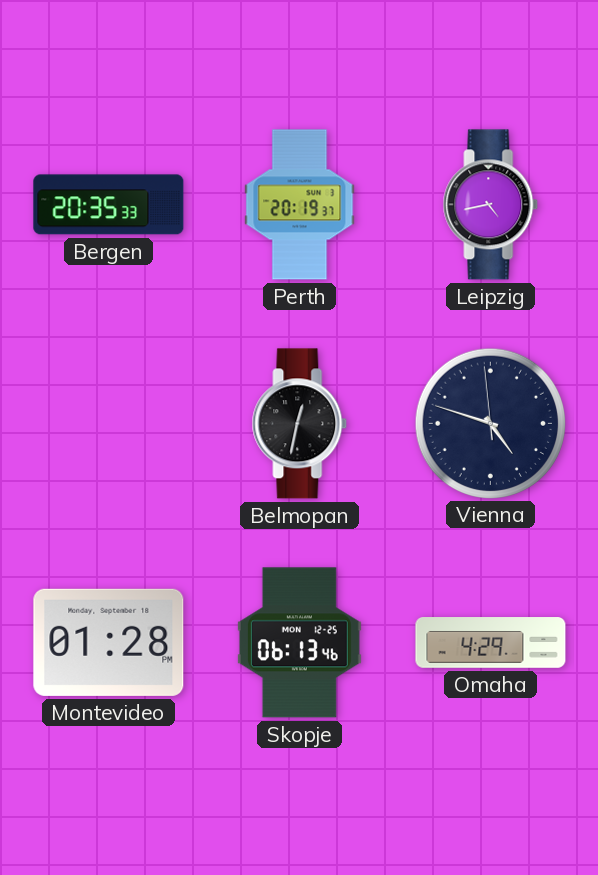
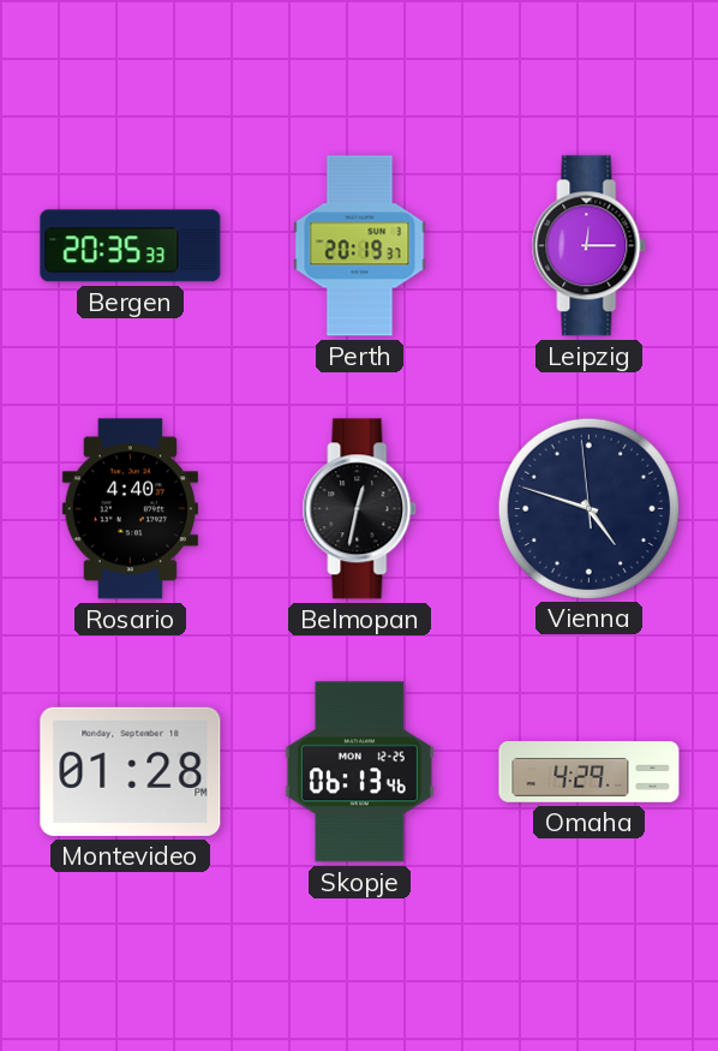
Leipzig: 4:43 -> 12:15 (590, 246)
Rosario: none -> 4:40 (130, 509)
